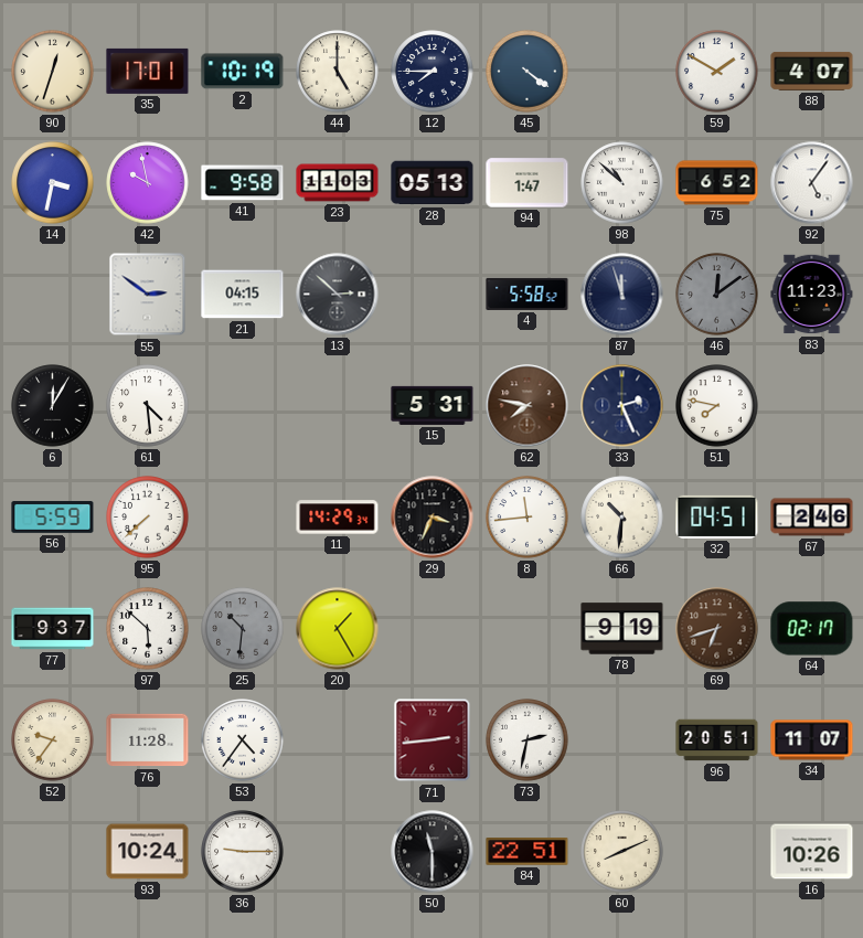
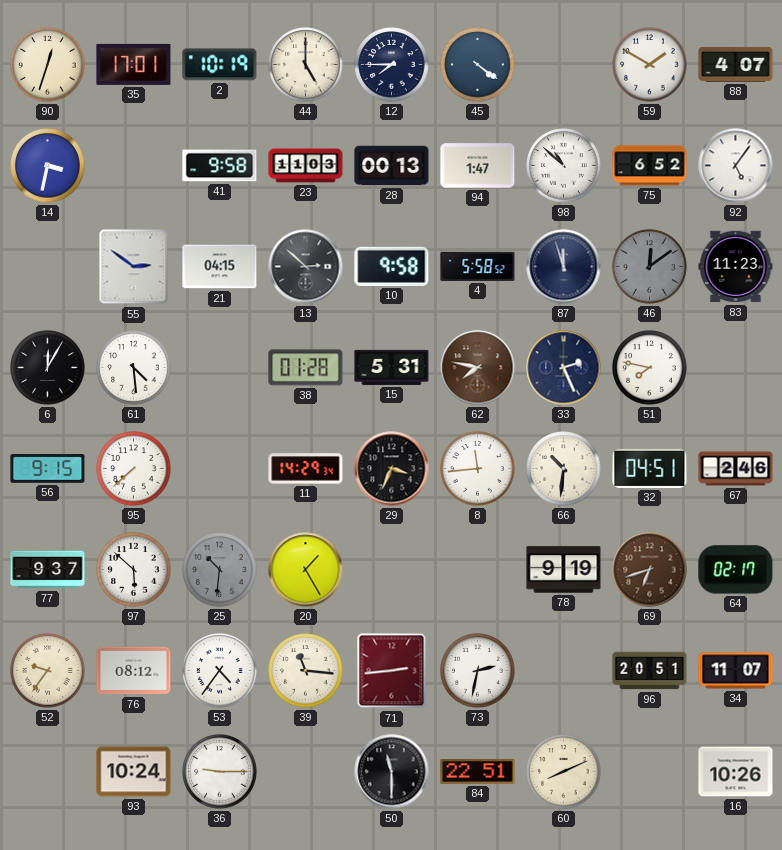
42: 9:58 -> none (148, 183)
28: 05:13 -> 00:13 (392, 166)
10: none -> 9:58 (392, 266)
38: none -> 01:28 (306, 368)
56: 5:59 -> 9:15 (48, 469)
76: 11:28 -> 08:12 (134, 671)
39: none -> 11:16 (306, 671)
